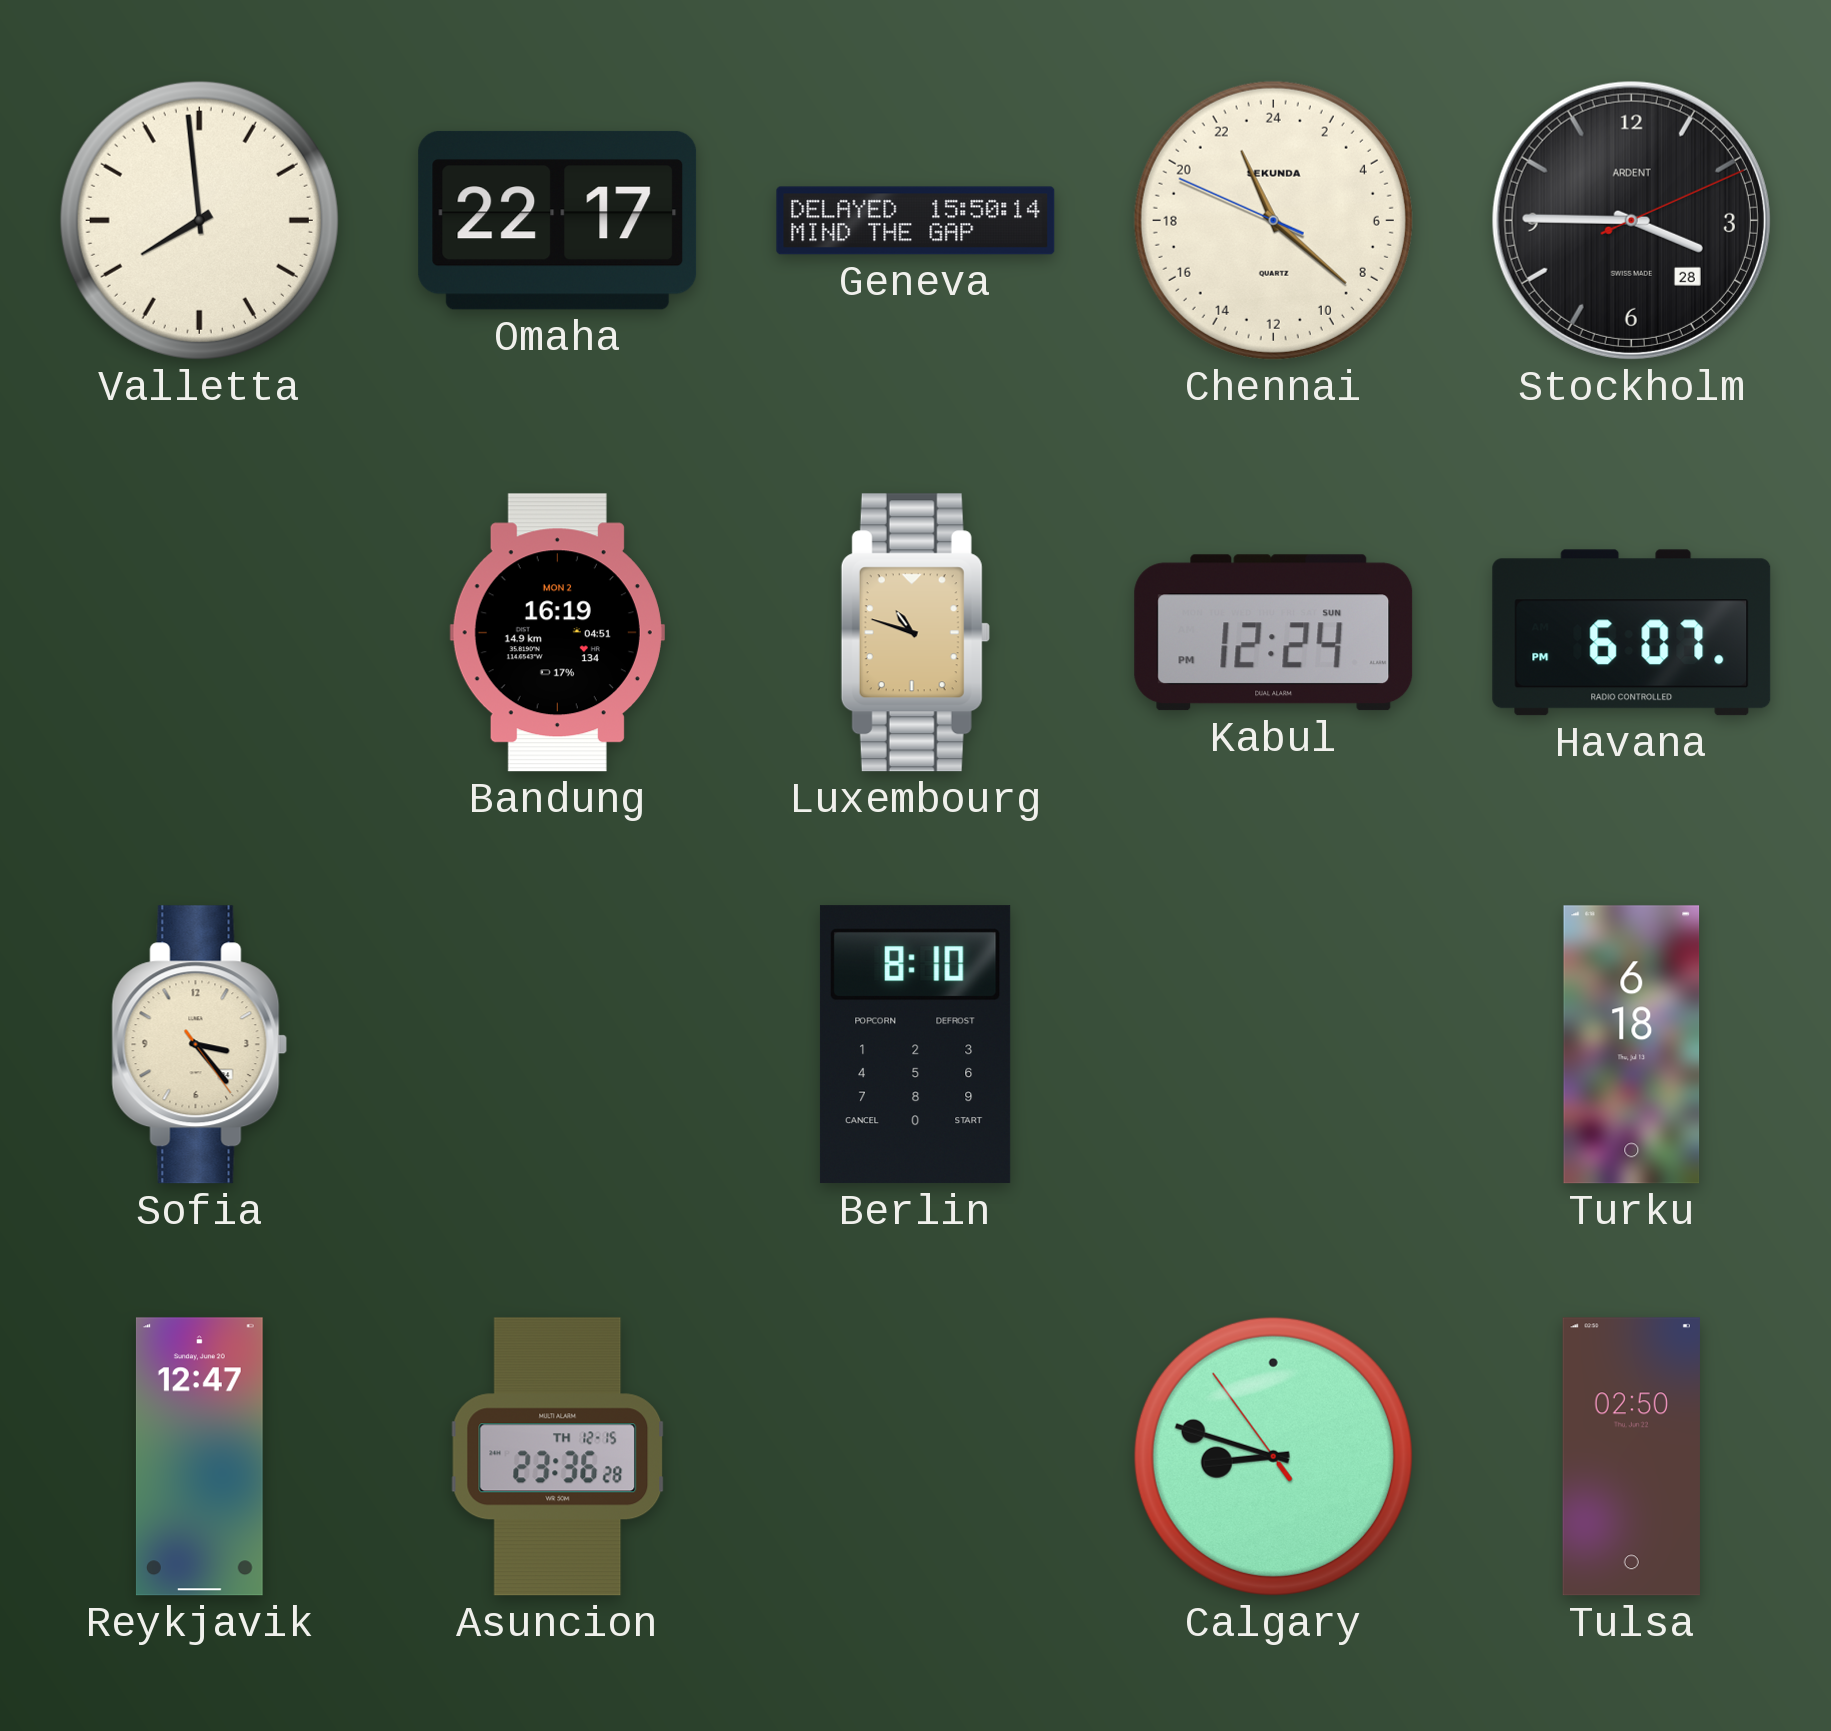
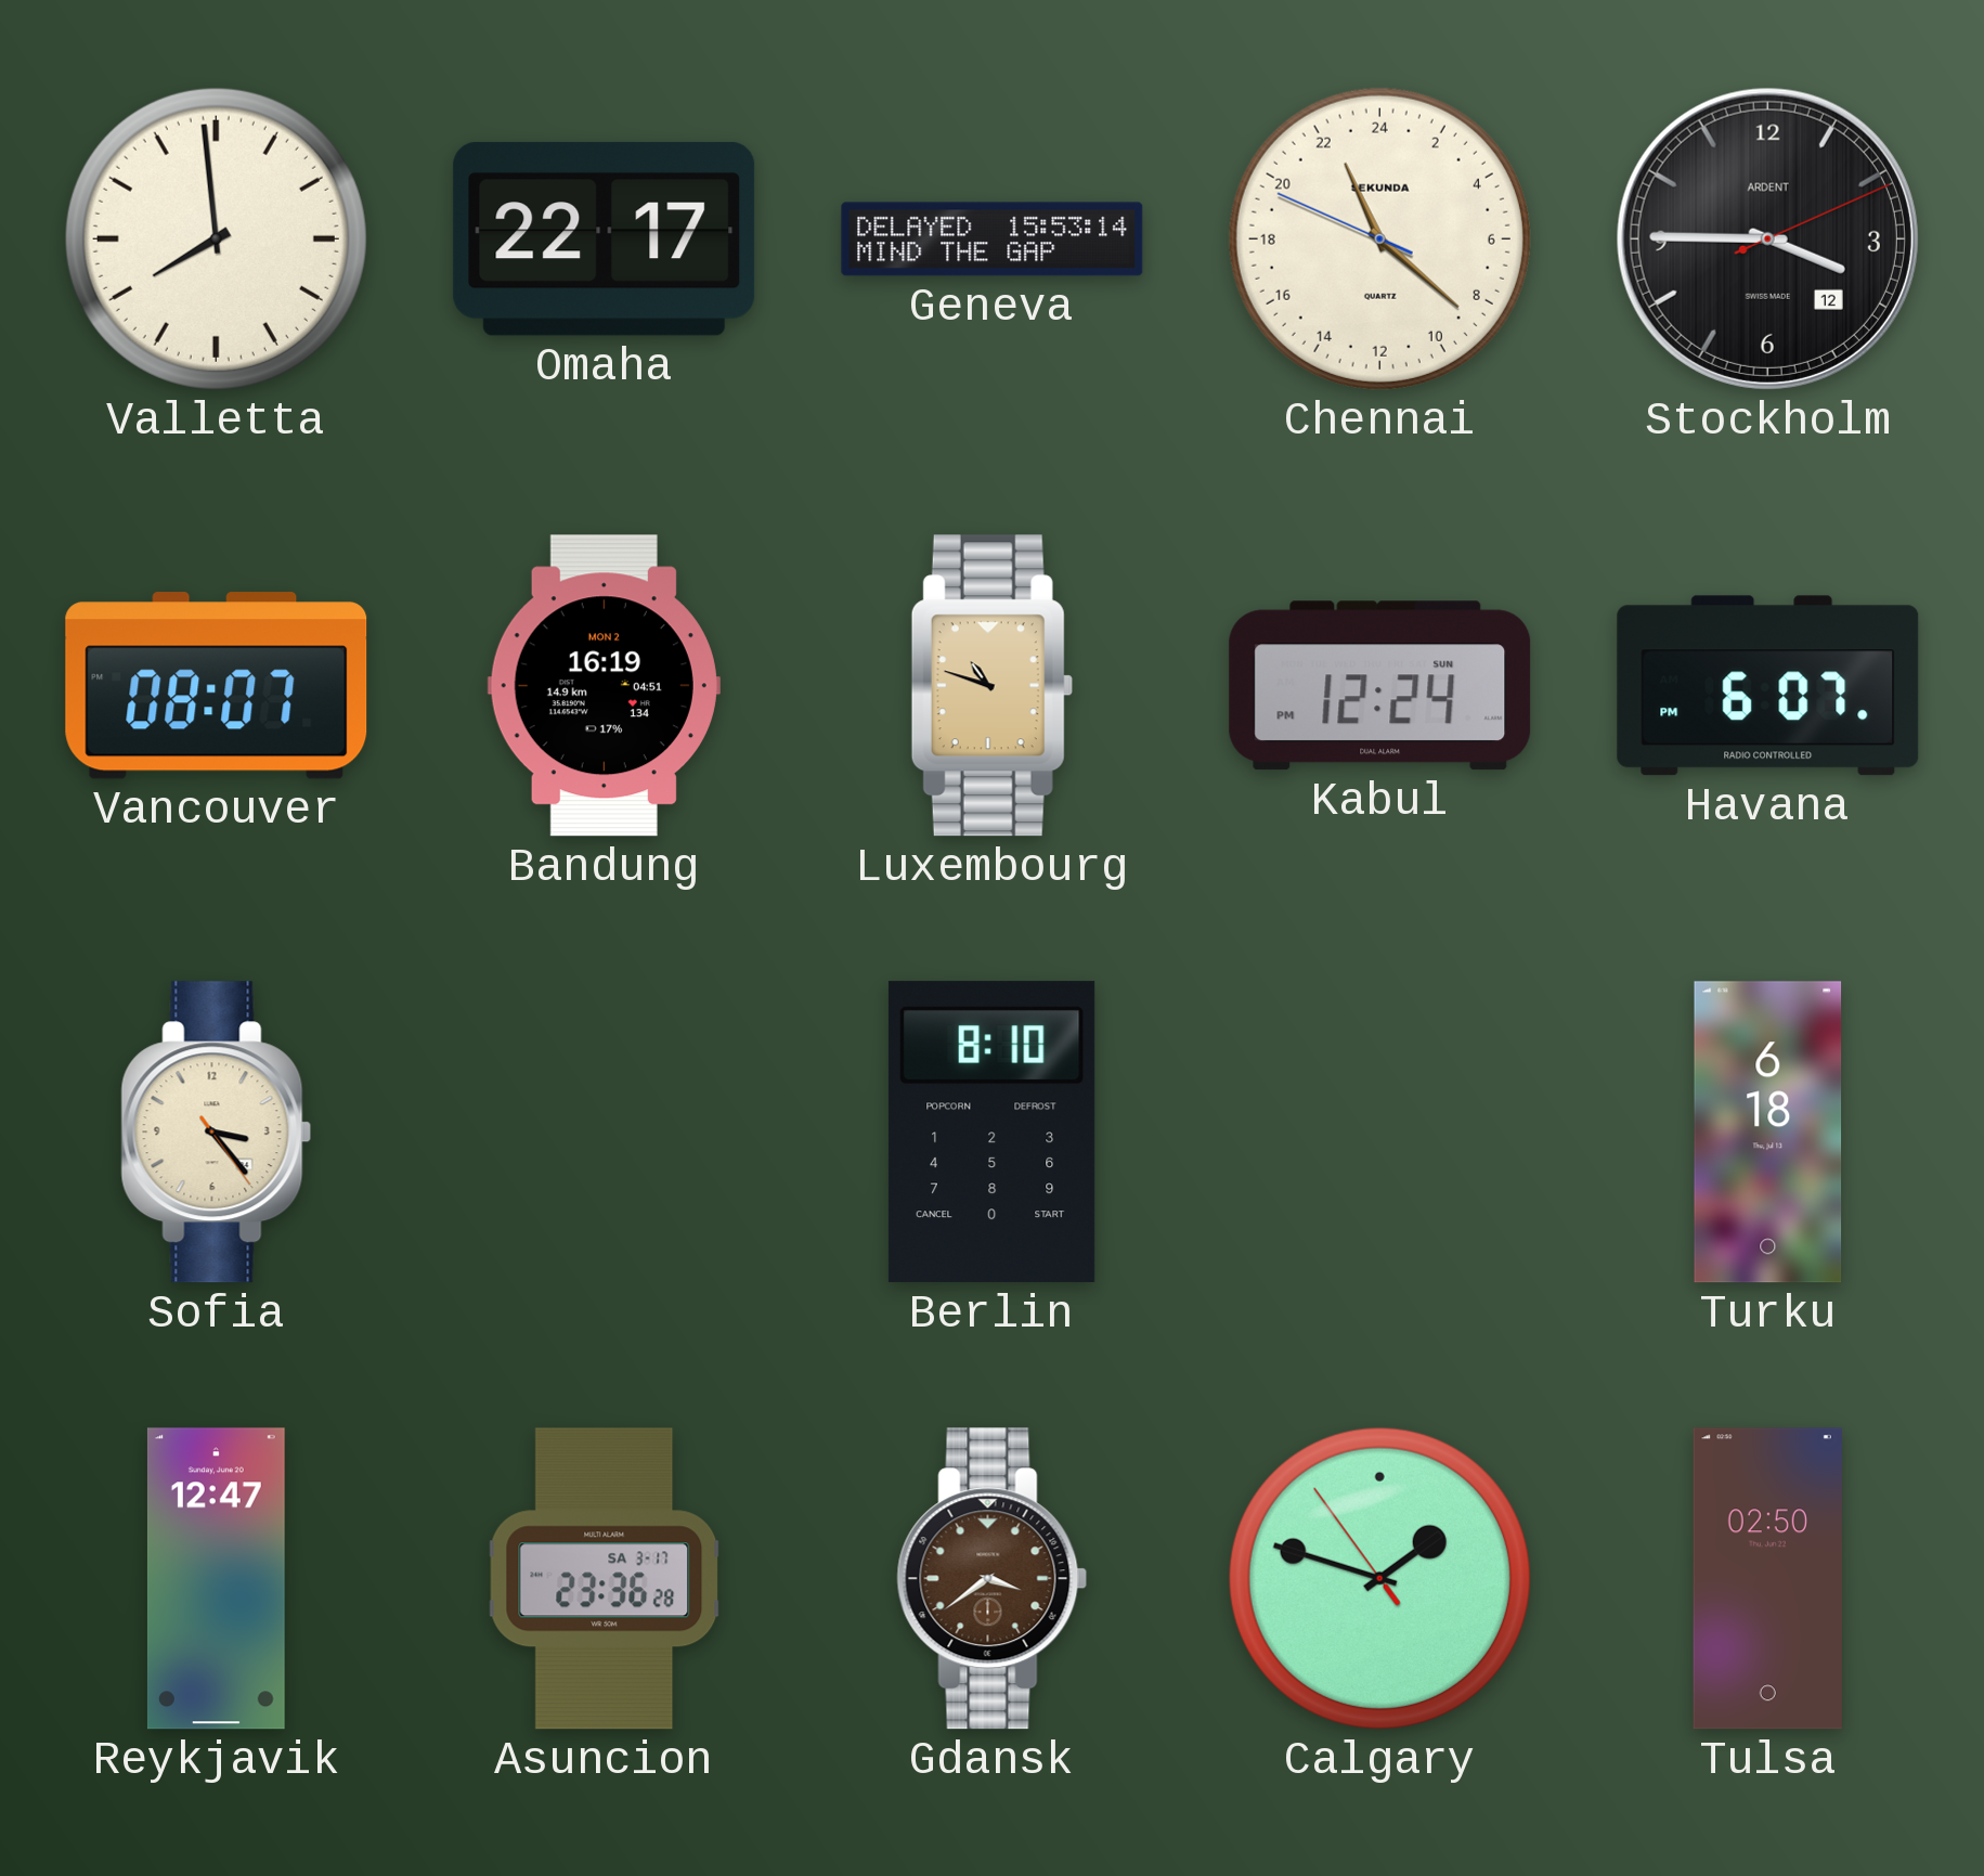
Geneva: 15:50 -> 15:53 (993, 240)
Stockholm date: 28 -> 12 (1767, 238)
Vancouver: none -> 08:07 (217, 686)
Asuncion date: TH 12-15 -> SA 3-17 (605, 1579)
Gdansk: none -> 3:39 (993, 1579)
Calgary: 8:47 -> 1:47 (1379, 1578)
